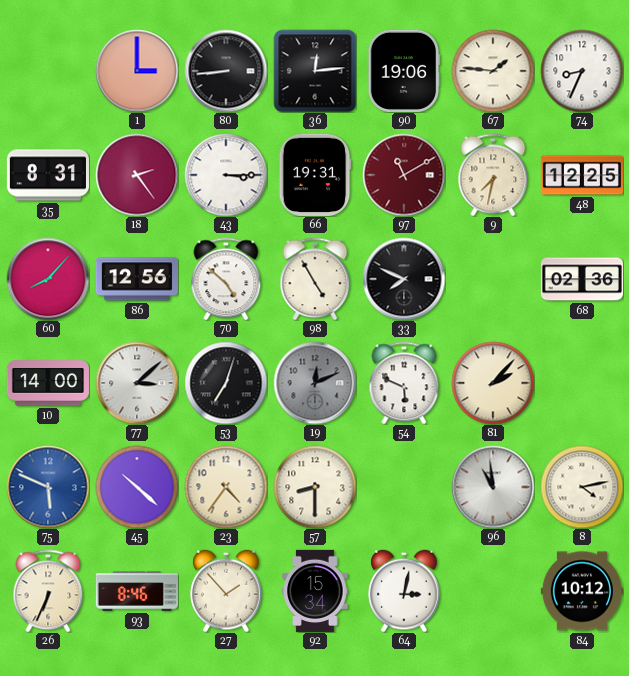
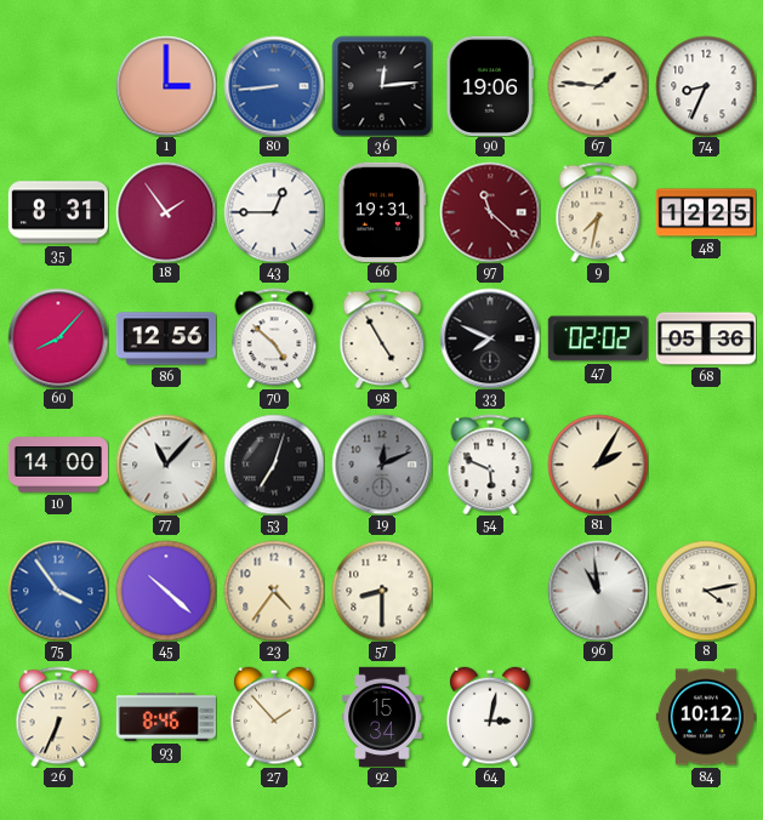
80 dial: black -> blue (274, 86)
18: 2:24 -> 1:54 (166, 212)
43: 3:15 -> 12:45 (274, 212)
97: 11:10 -> 11:22 (490, 212)
47: none -> 02:02 (598, 338)
68: 02:36 -> 05:36 (705, 338)
77: 3:08 -> 11:07 (166, 465)
81: 2:07 -> 2:05 (598, 465)
75: 5:49 -> 3:54 (58, 591)
